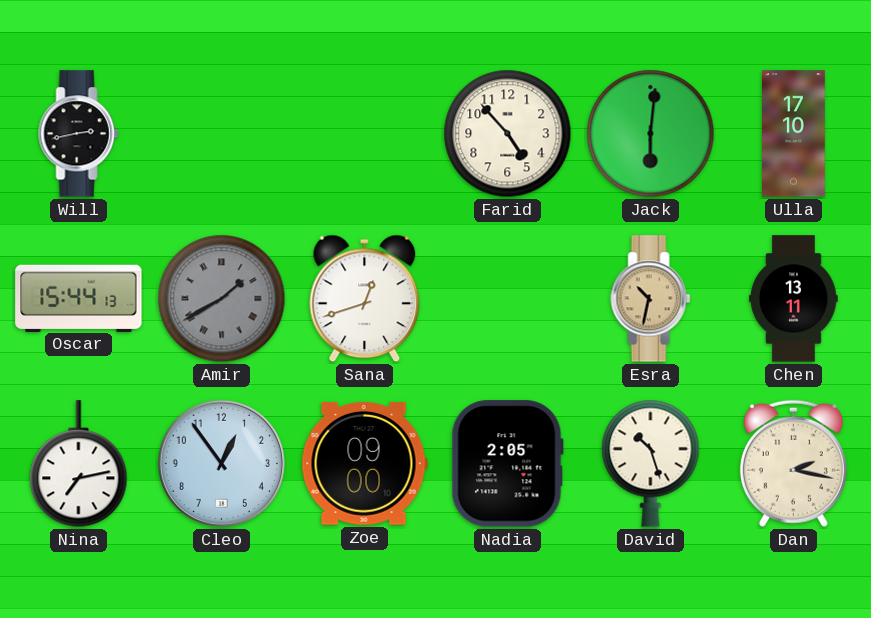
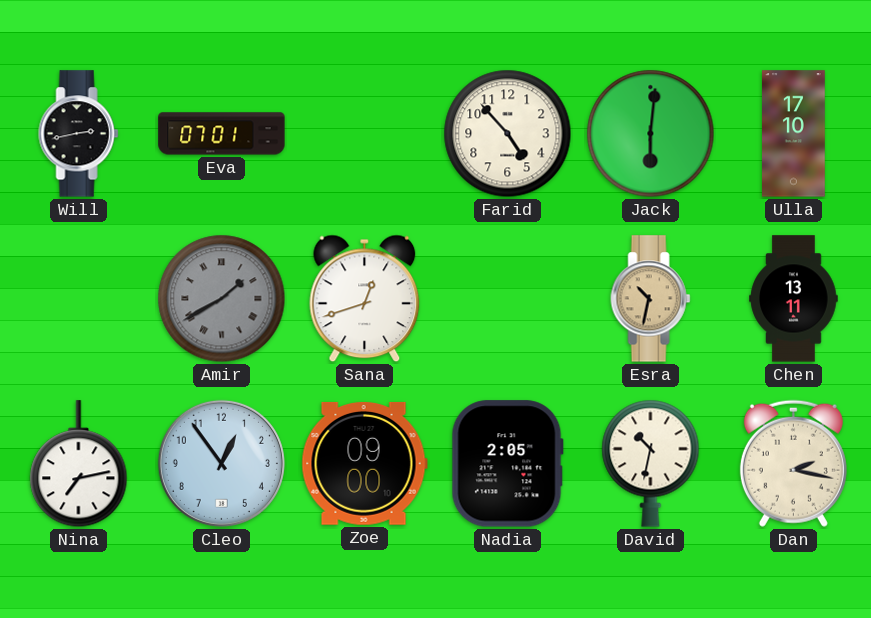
Eva: none -> 07:01 (222, 134)
Oscar: 15:44 -> none (79, 298)
David: 10:27 -> 10:32 (651, 463)
